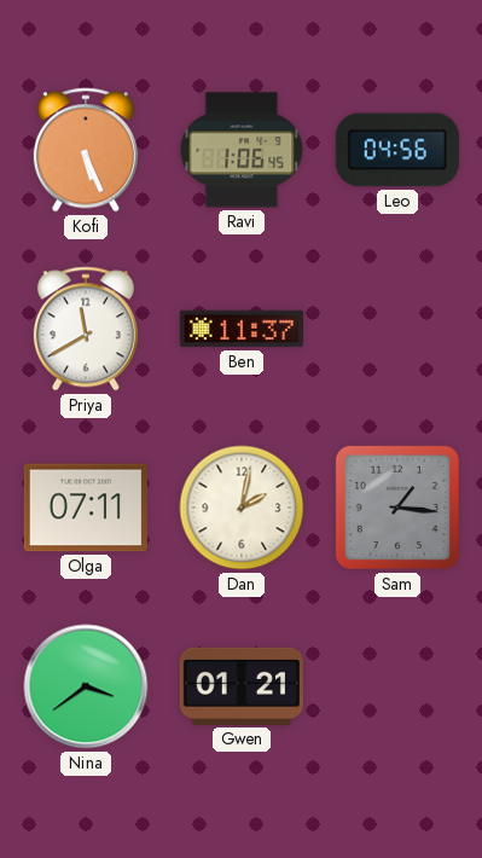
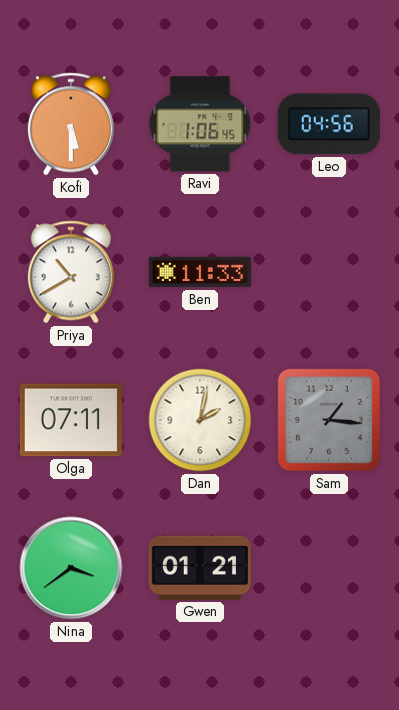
Kofi: 5:26 -> 5:30 (71, 124)
Priya: 11:40 -> 10:40 (71, 272)
Ben: 11:37 -> 11:33 (200, 272)
